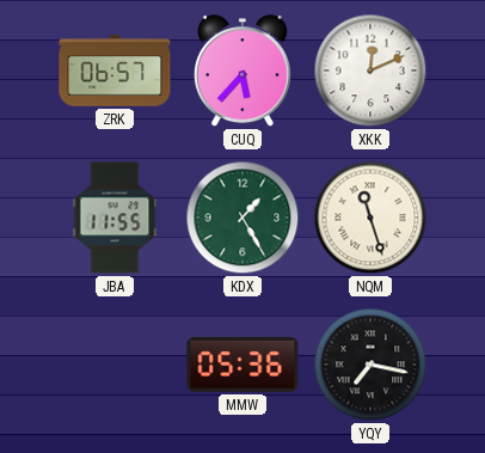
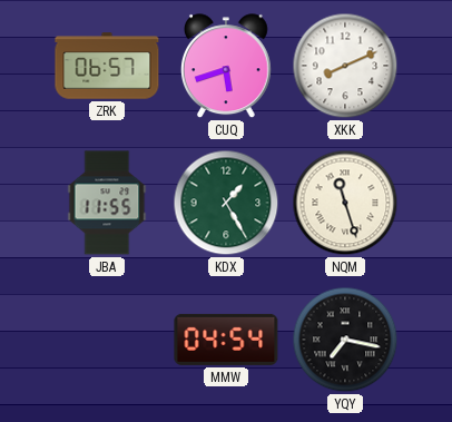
CUQ: 5:37 -> 5:42 (226, 67)
XKK: 12:11 -> 8:11 (345, 66)
MMW: 05:36 -> 04:54 (226, 340)
